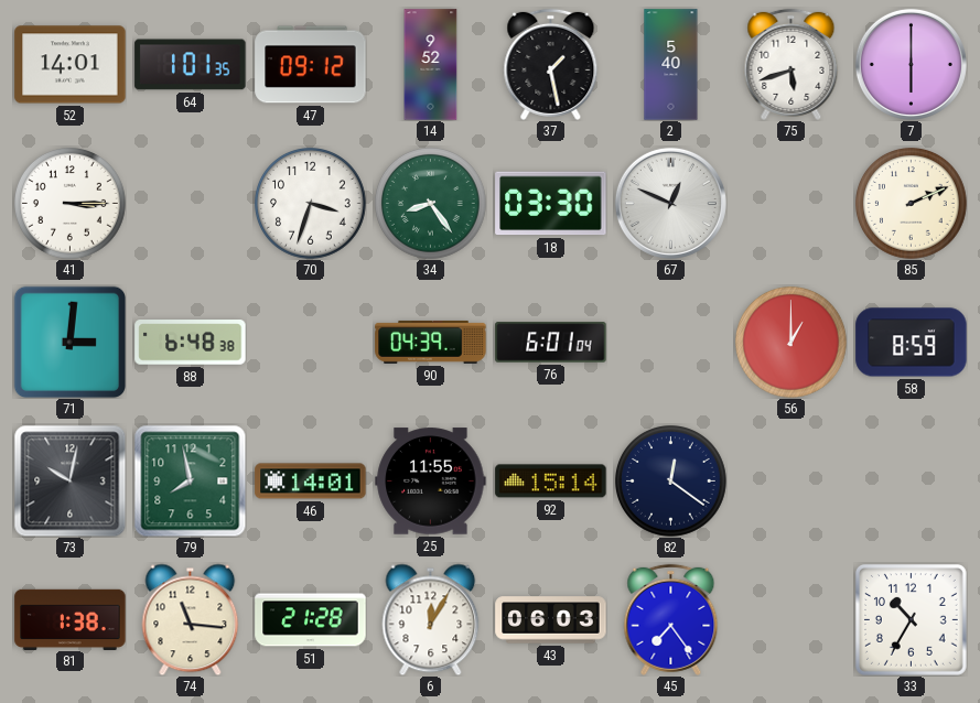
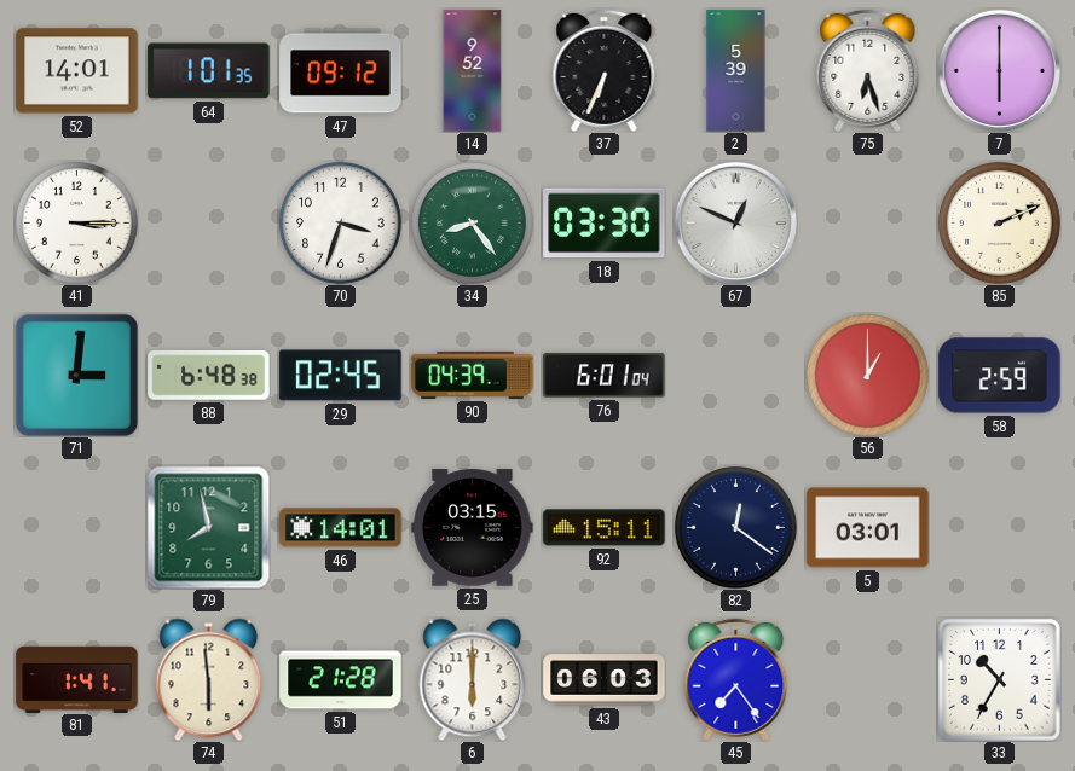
37: 1:28 -> 6:34 (605, 70)
2: 5:40 -> 5:39 (736, 71)
75: 5:42 -> 6:27 (868, 70)
29: none -> 02:45 (341, 376)
58: 8:59 -> 2:59 (1000, 376)
73: 10:02 -> none (69, 480)
25: 11:55 -> 03:15 (473, 528)
92: 15:14 -> 15:11 (605, 528)
5: none -> 03:01 (868, 528)
81: 1:38 -> 1:41 (77, 679)
74: 11:16 -> 5:59 (209, 679)
6: 12:05 -> 6:00 (473, 679)
